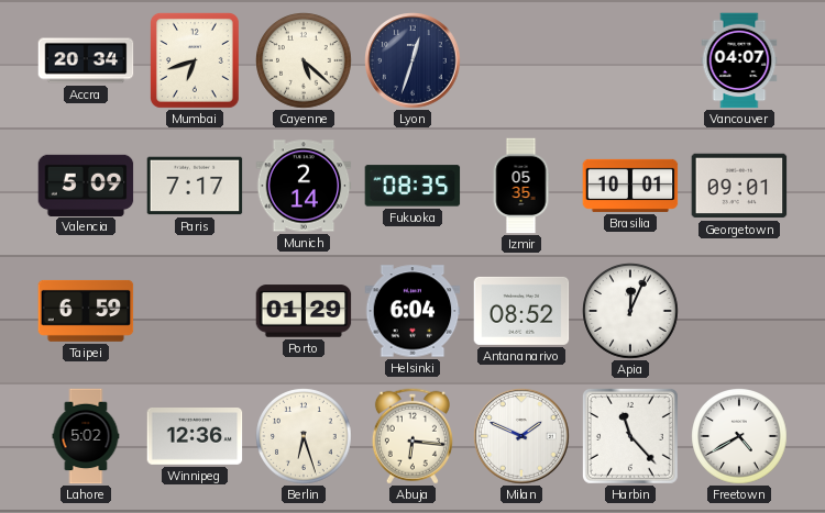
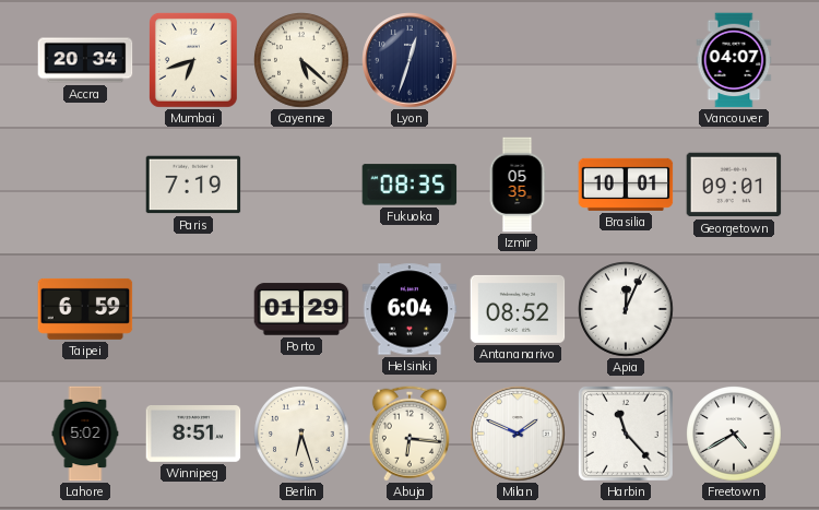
Valencia: 5:09 -> none (86, 185)
Paris: 7:17 -> 7:19 (193, 185)
Munich: 2:14 -> none (304, 186)
Winnipeg: 12:36 -> 8:51 (193, 435)
